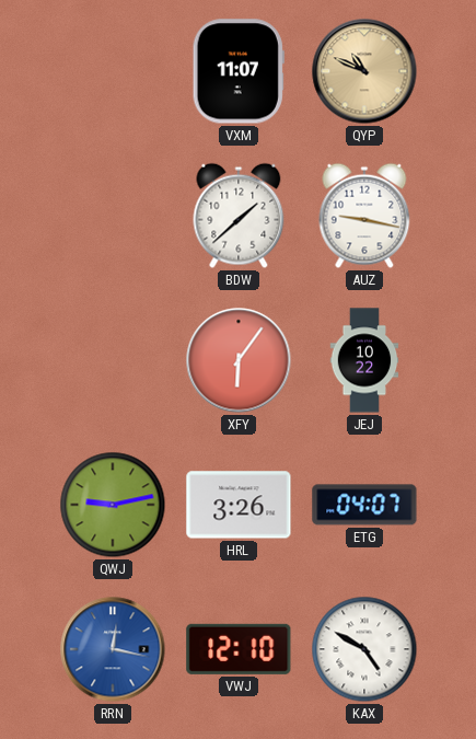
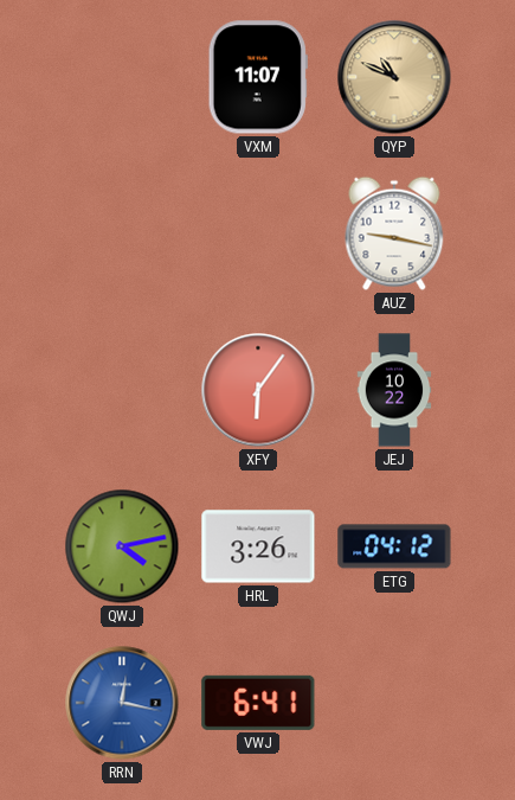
BDW: 1:38 -> none (239, 216)
QWJ: 9:13 -> 4:13 (122, 546)
ETG: 04:07 -> 04:12 (394, 546)
VWJ: 12:10 -> 6:41 (258, 703)
KAX: 4:50 -> none (364, 649)
